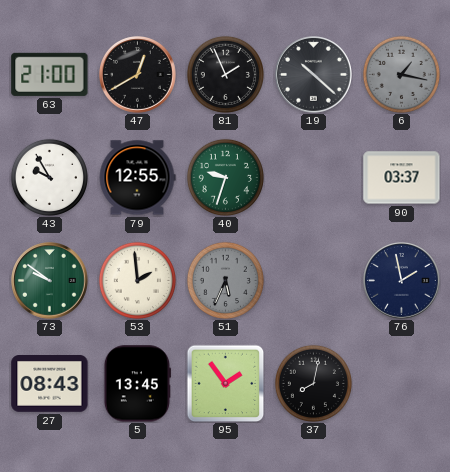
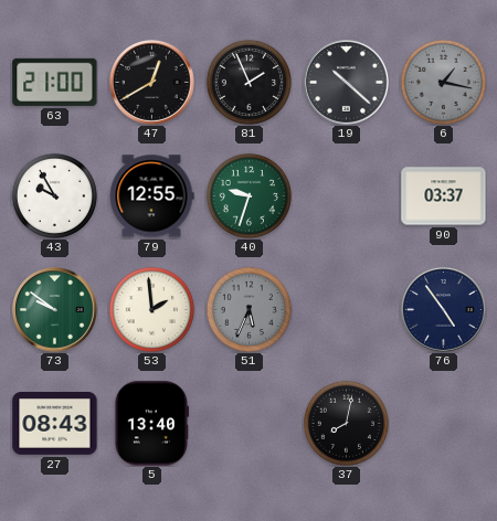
76: 1:58 -> 4:54 (444, 310)
5: 13:45 -> 13:40 (151, 424)
95: 1:54 -> none (225, 383)
